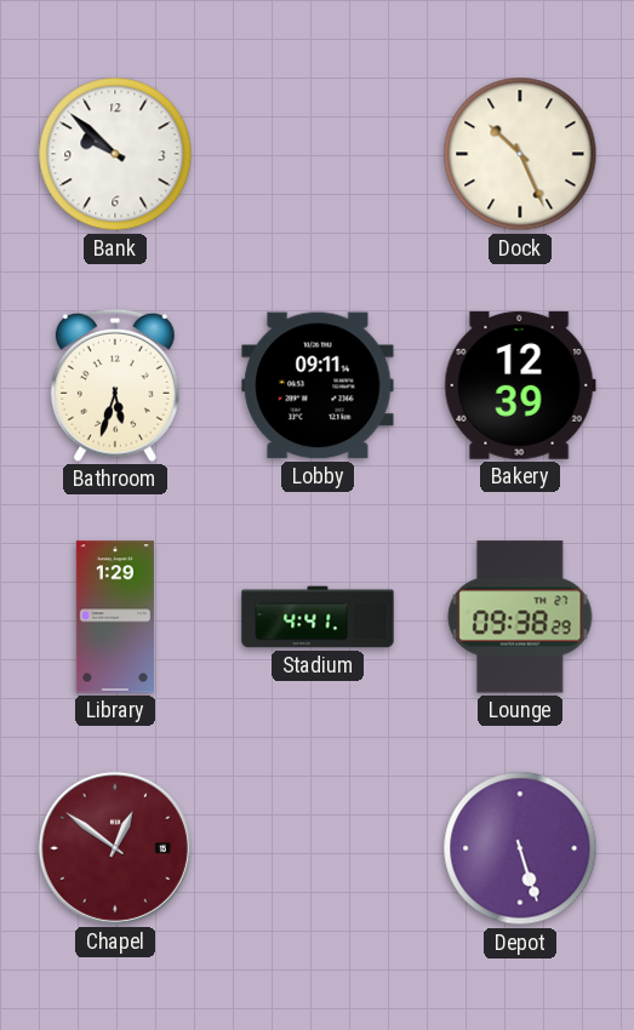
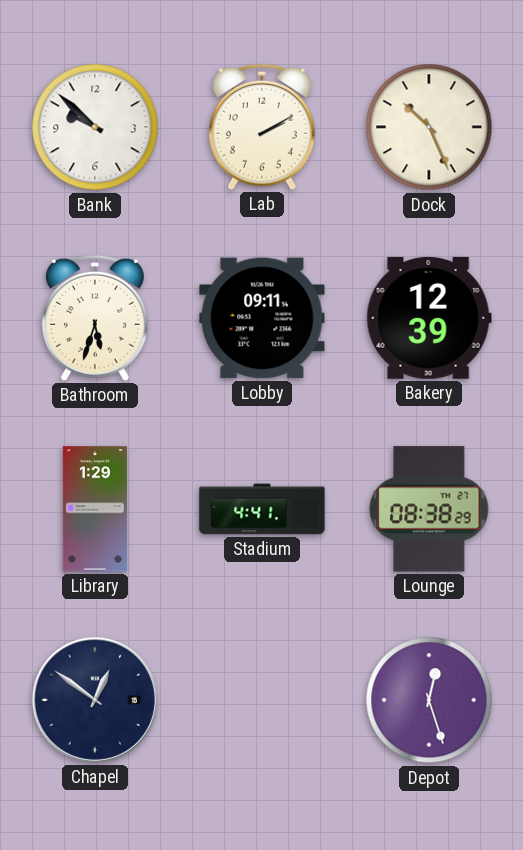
Lab: none -> 2:10 (262, 127)
Lounge: 09:38 -> 08:38 (429, 509)
Chapel dial: burgundy -> navy (95, 700)
Depot: 5:27 -> 12:27 (429, 700)
